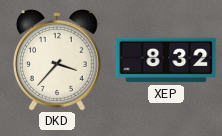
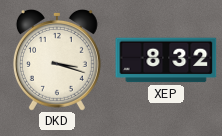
DKD: 3:37 -> 3:18 (57, 60)
